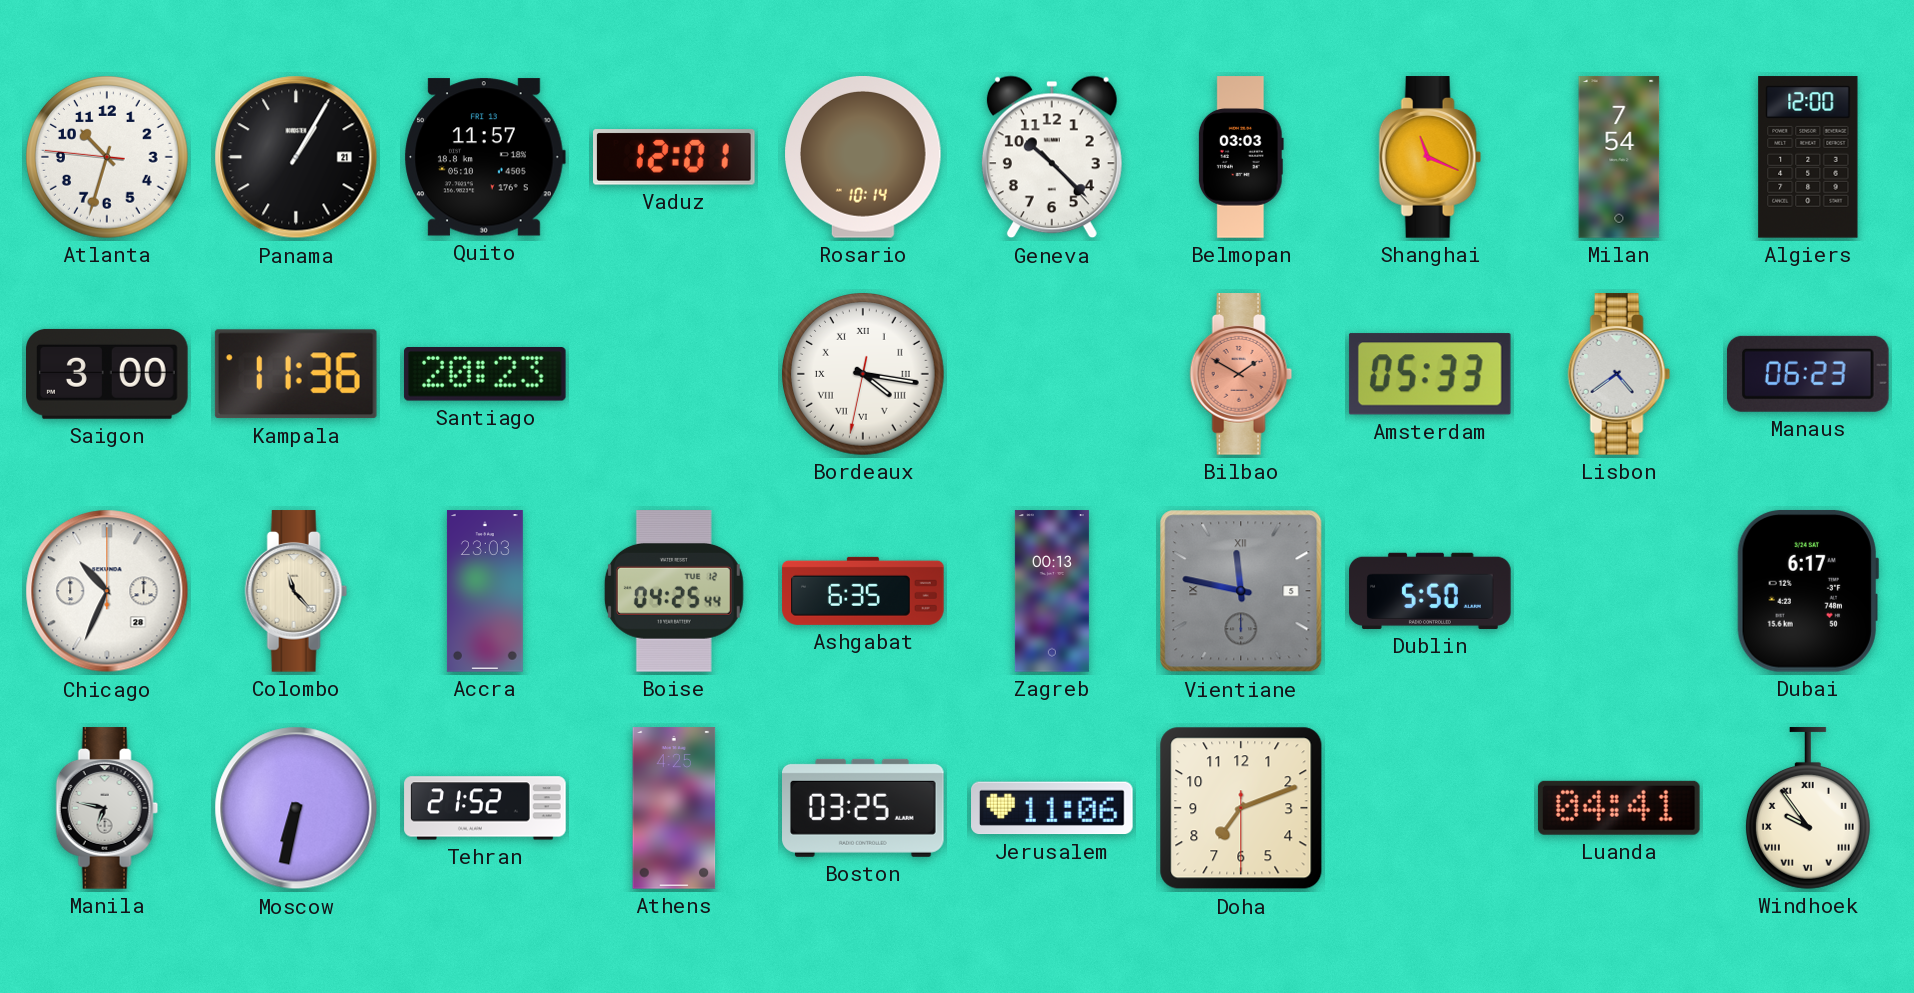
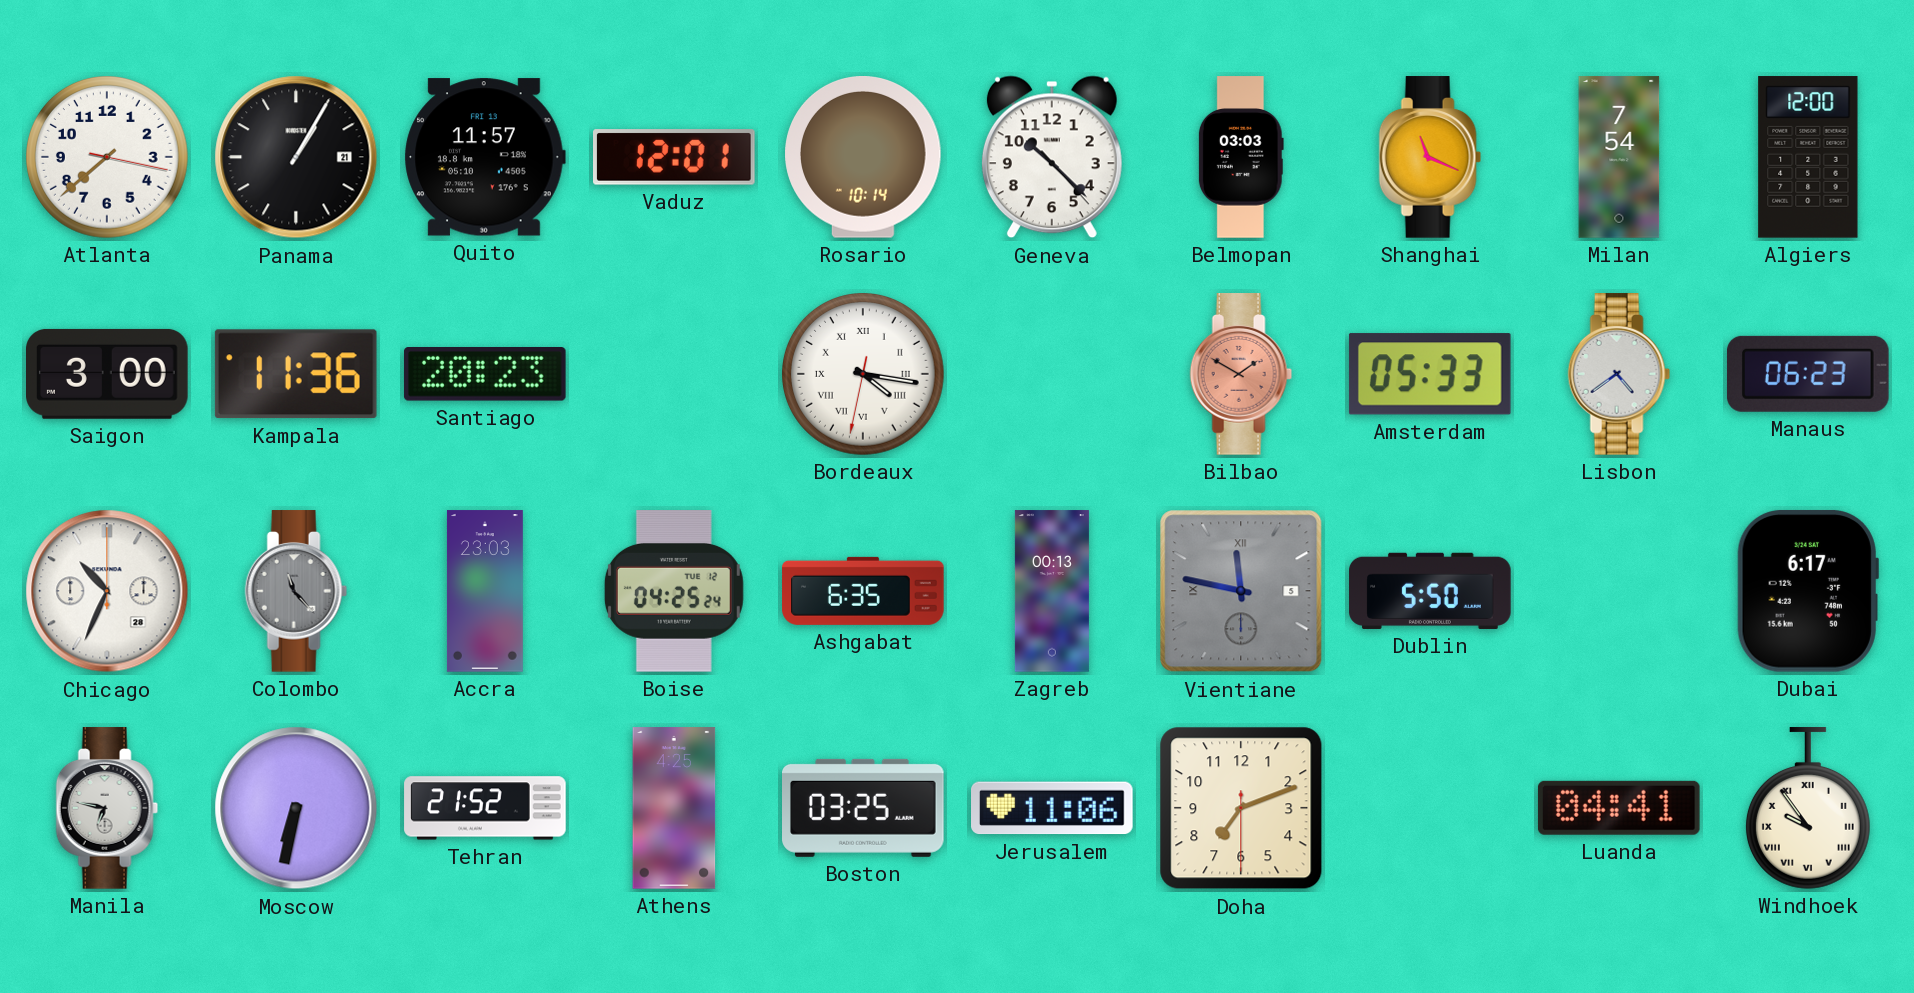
Atlanta: 10:32 -> 7:38 (108, 158)
Colombo dial: cream -> grey (296, 591)
Boise: 04:25:44 -> 04:25:24 (674, 591)
